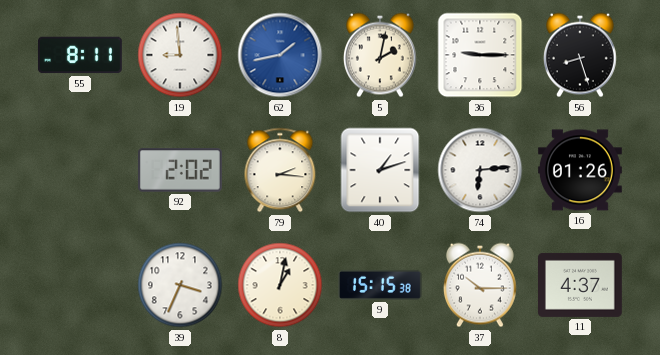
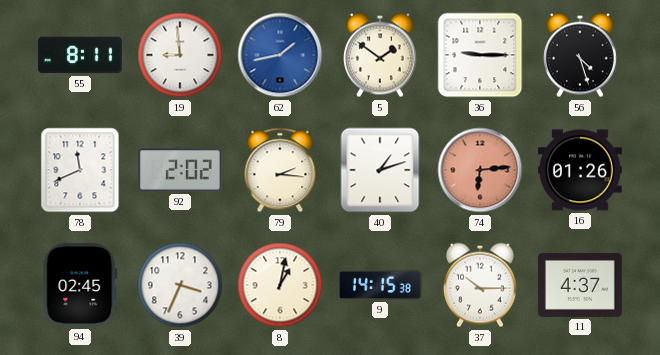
5: 2:02 -> 1:51 (380, 55)
56: 8:27 -> 4:27 (580, 55)
78: none -> 11:41 (80, 170)
74 dial: white -> salmon (480, 170)
94: none -> 02:45 (80, 285)
9: 15:15 -> 14:15 (381, 285)
